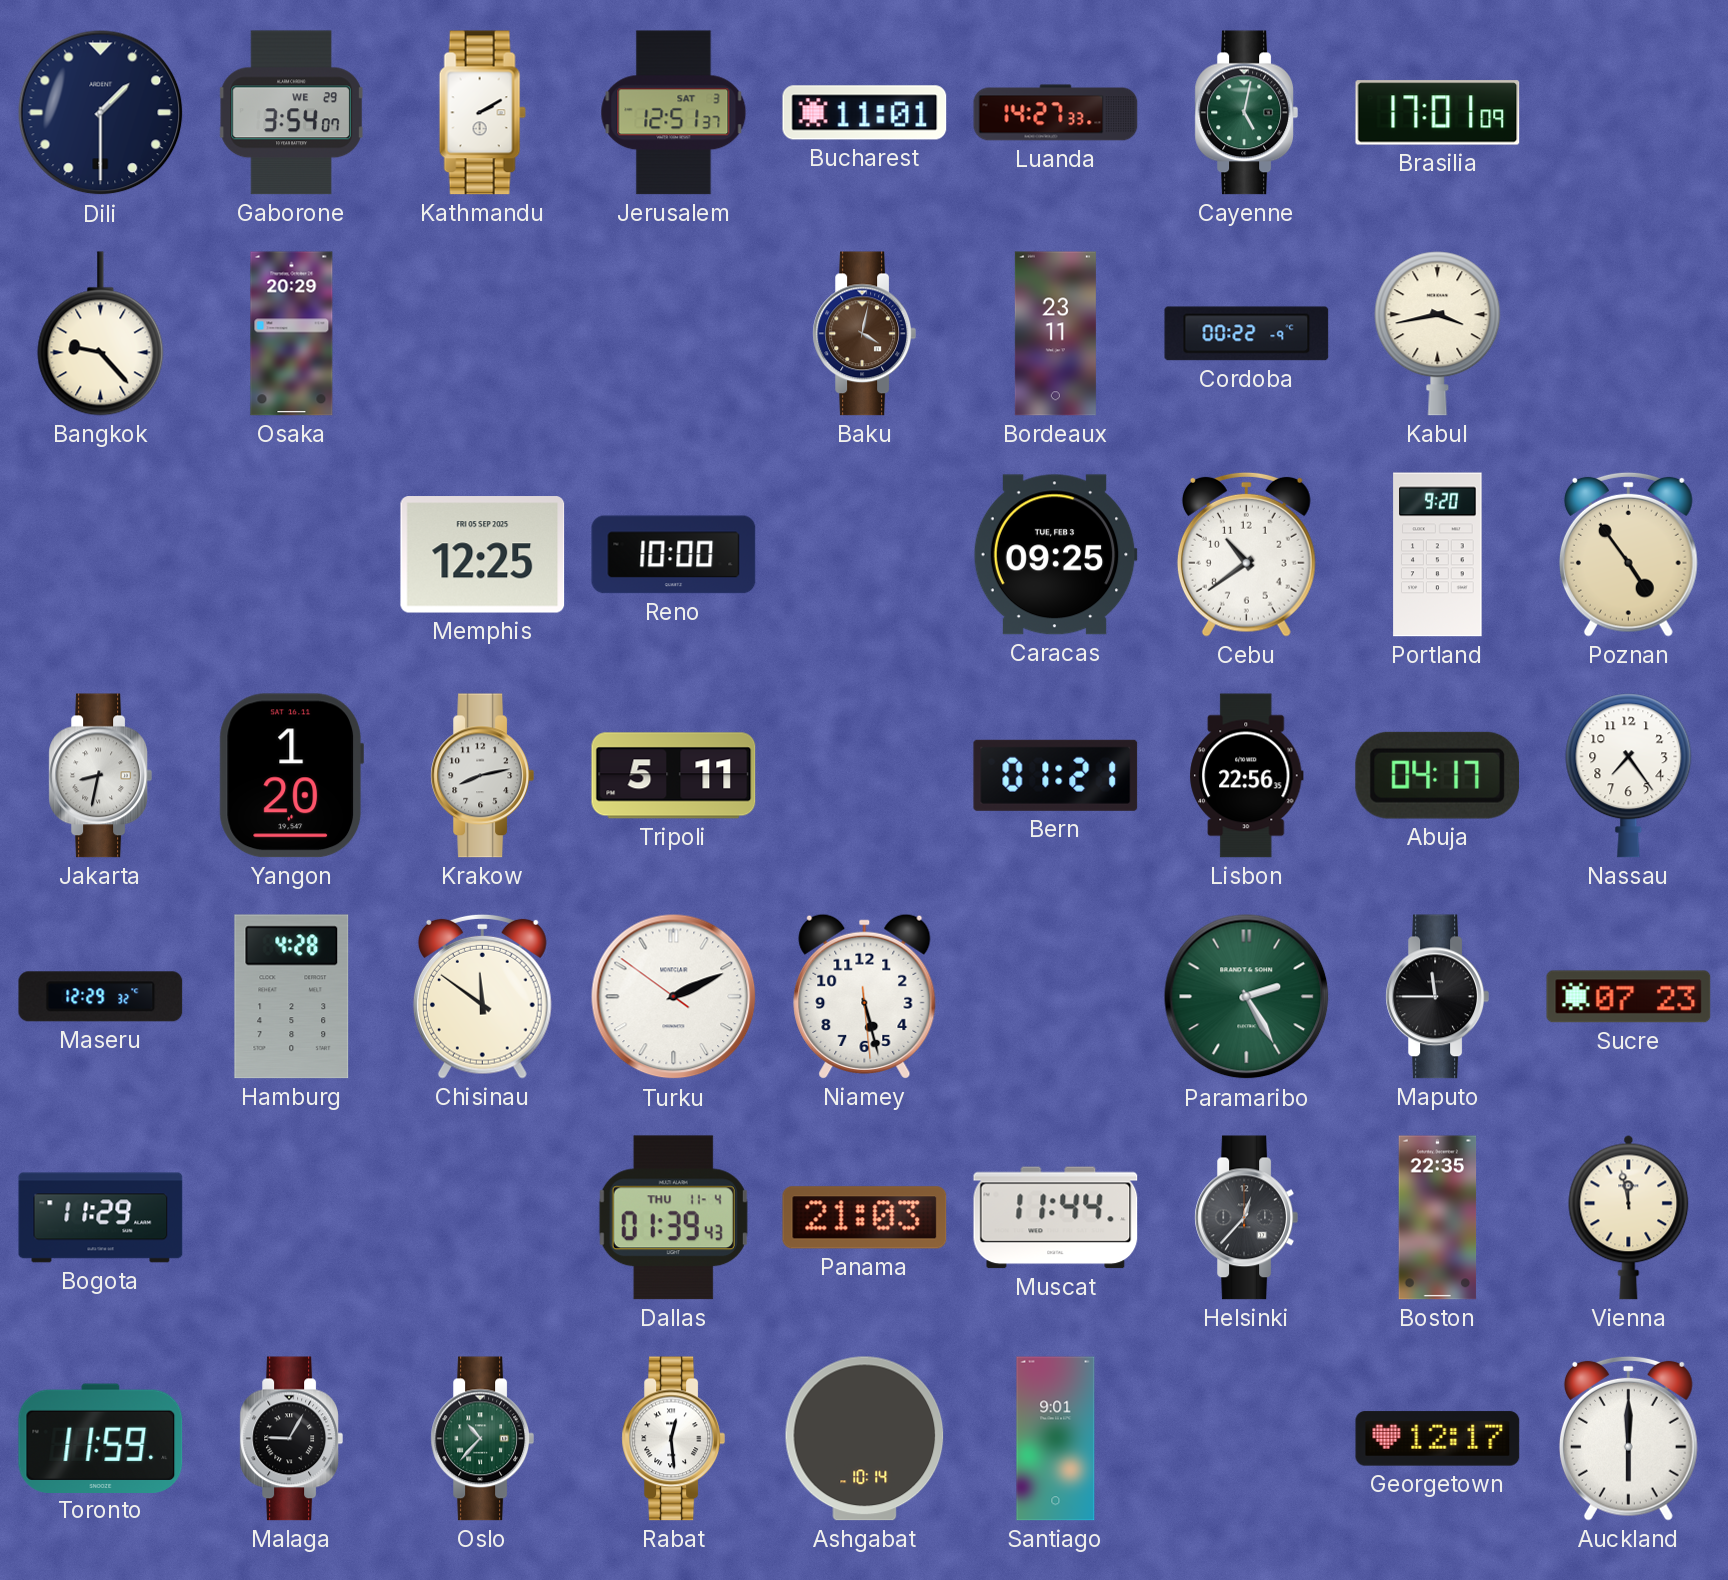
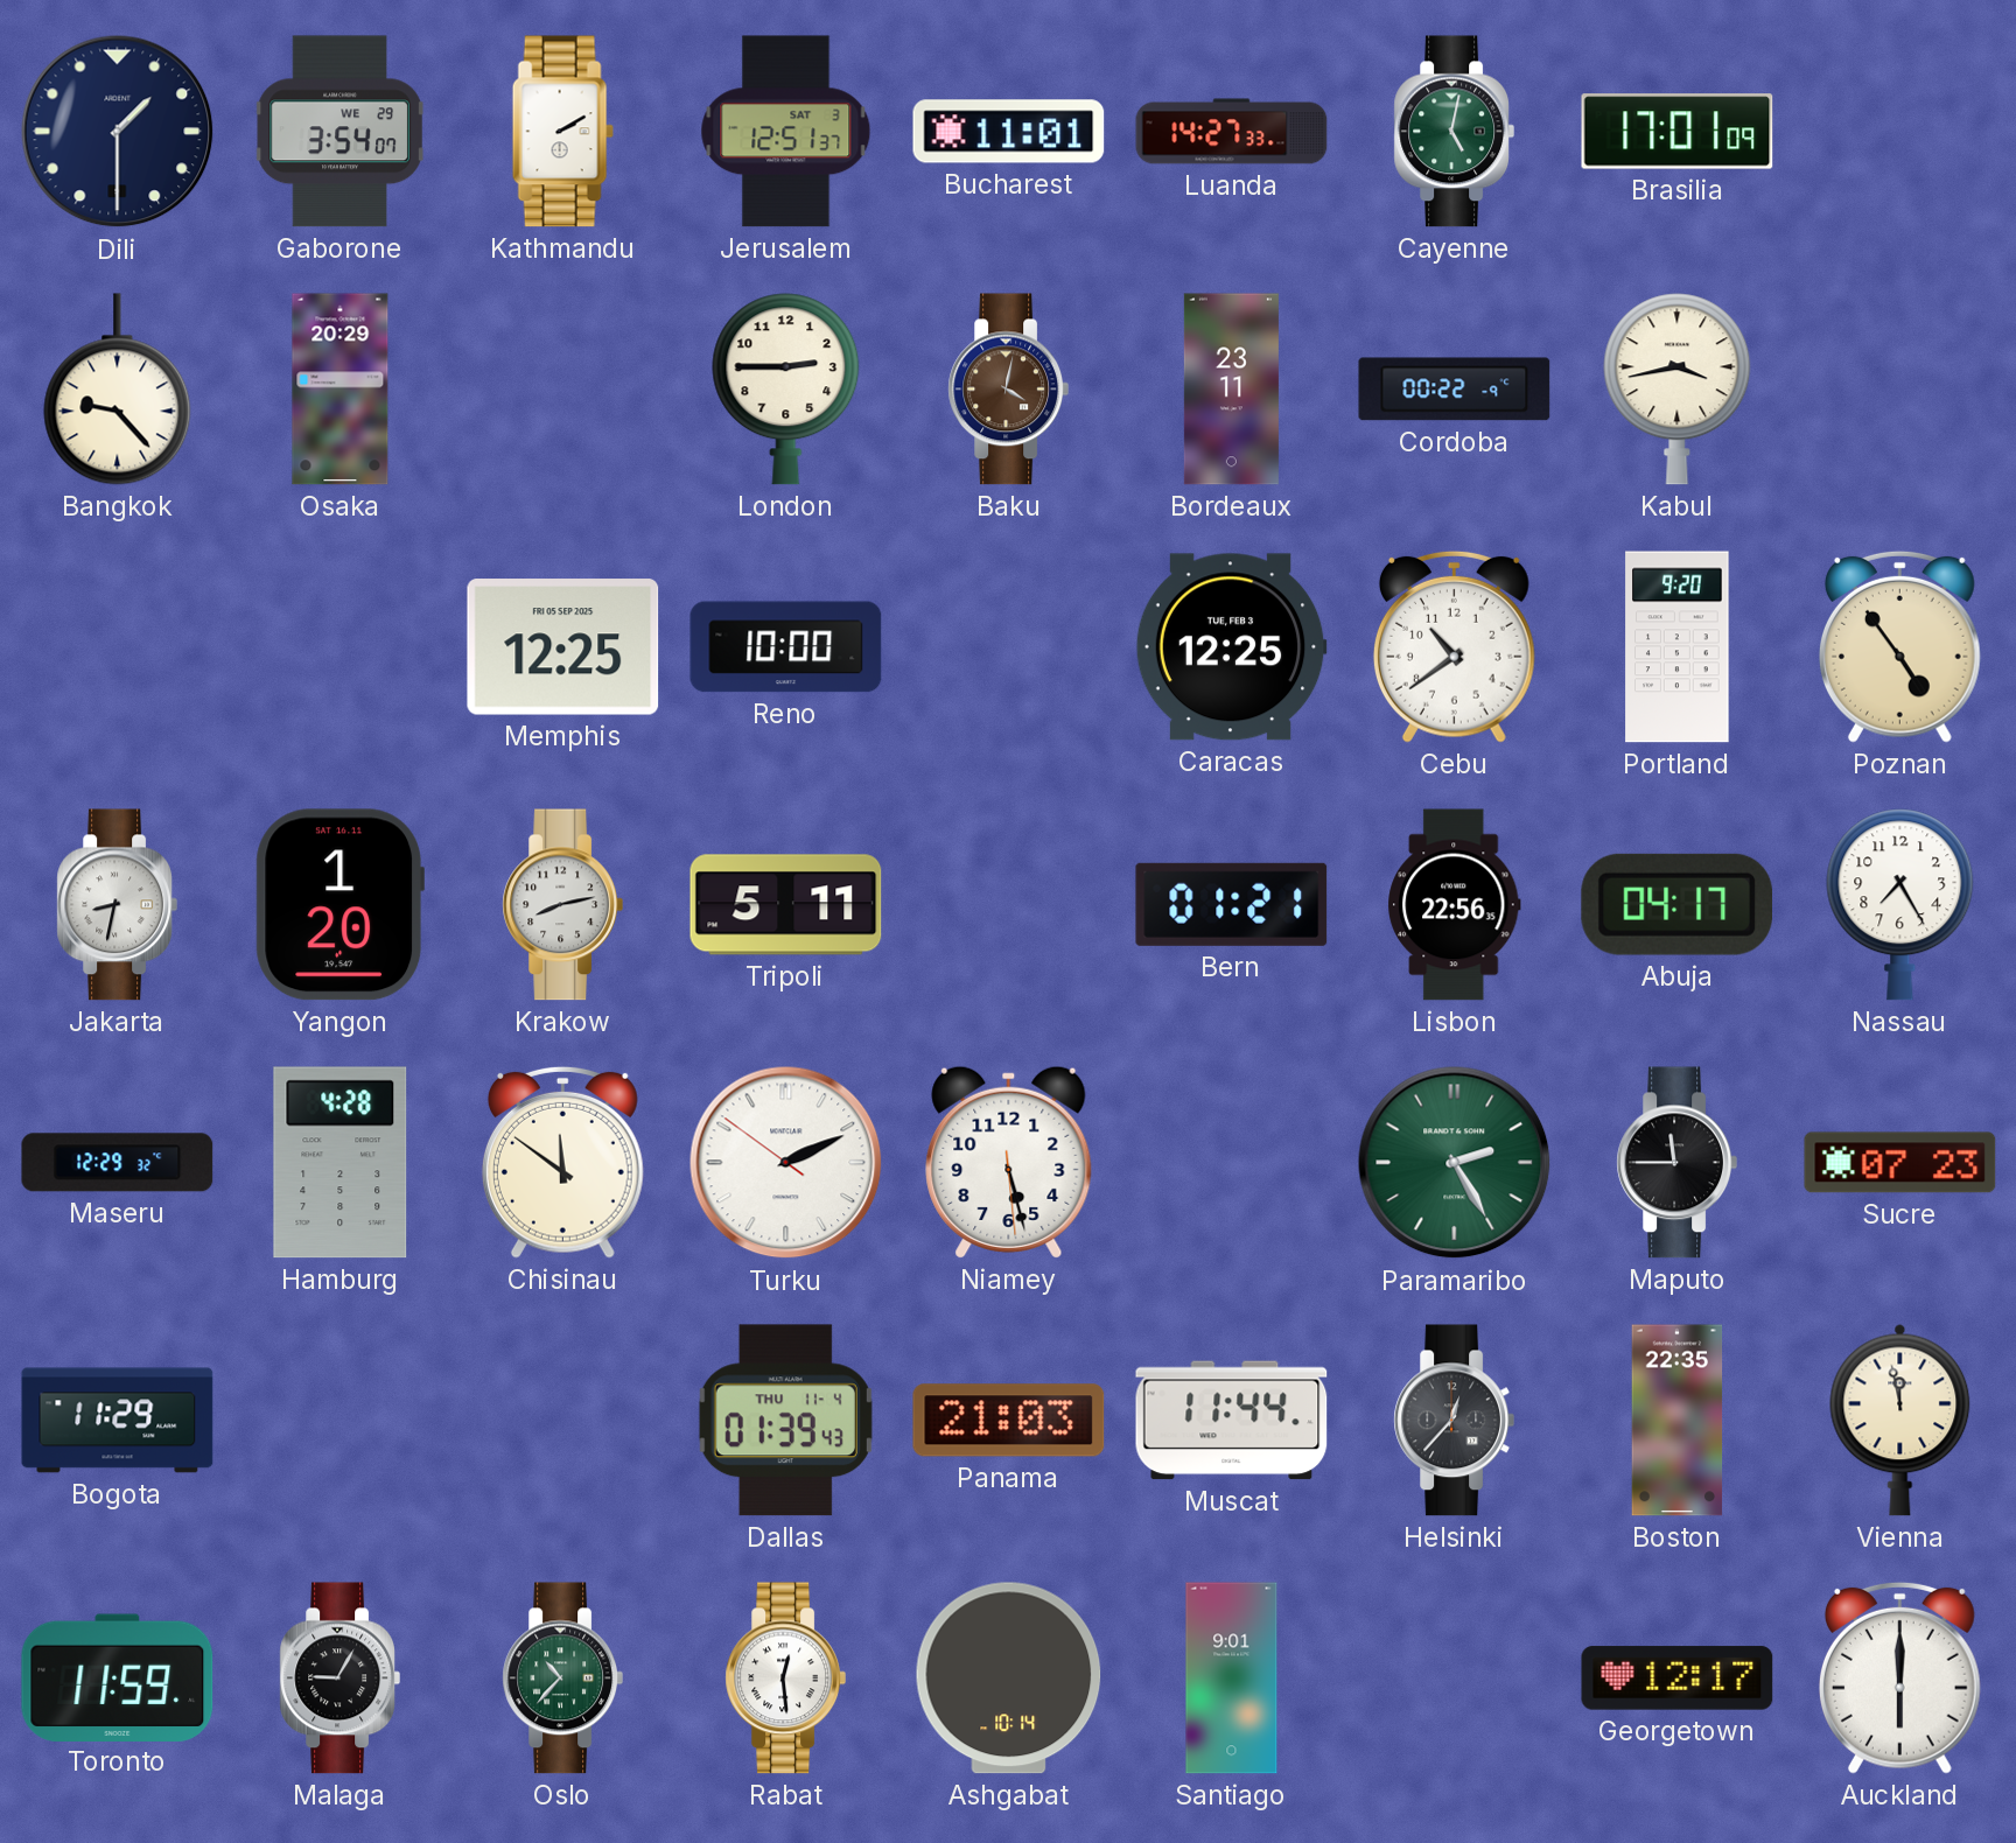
London: none -> 2:45 (786, 390)
Caracas: 09:25 -> 12:25 (1231, 647)
Nassau: 7:24 -> 7:25 (1901, 905)
